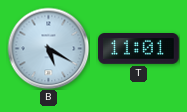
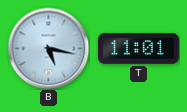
B: 5:20 -> 5:17 (48, 48)
